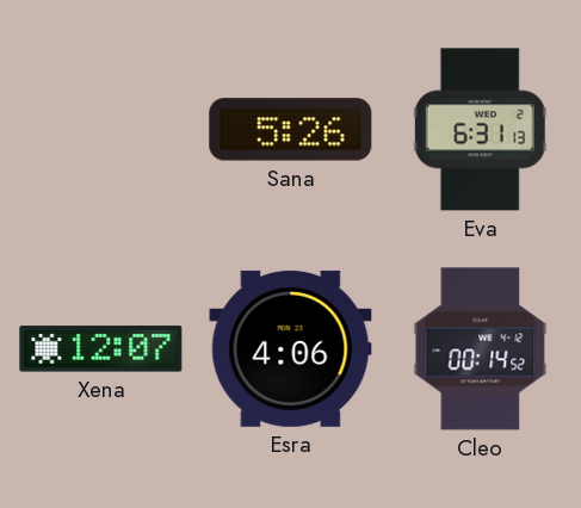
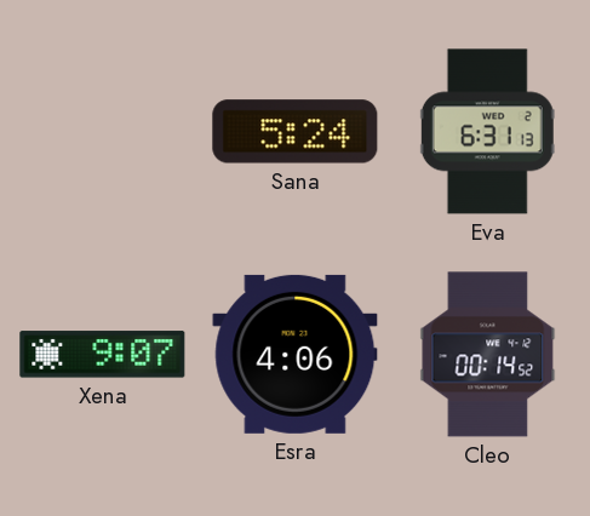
Sana: 5:26 -> 5:24 (296, 132)
Xena: 12:07 -> 9:07 (103, 355)
